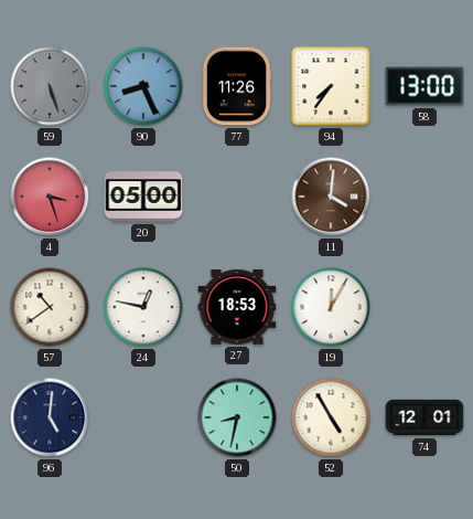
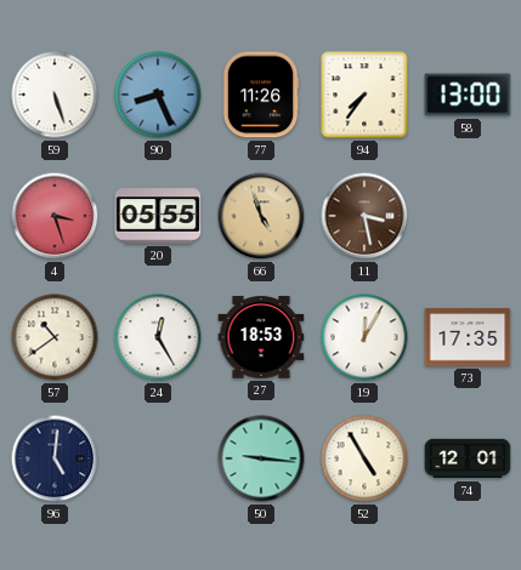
59 dial: grey -> white (55, 95)
20: 05:00 -> 05:55 (158, 216)
66: none -> 4:57 (261, 216)
11: 4:01 -> 3:28 (364, 216)
24: 12:47 -> 12:25 (158, 337)
73: none -> 17:35 (468, 337)
50: 8:32 -> 9:16 (261, 458)
